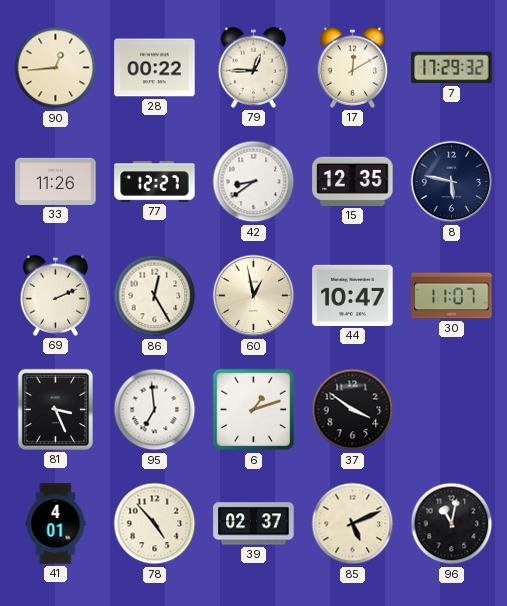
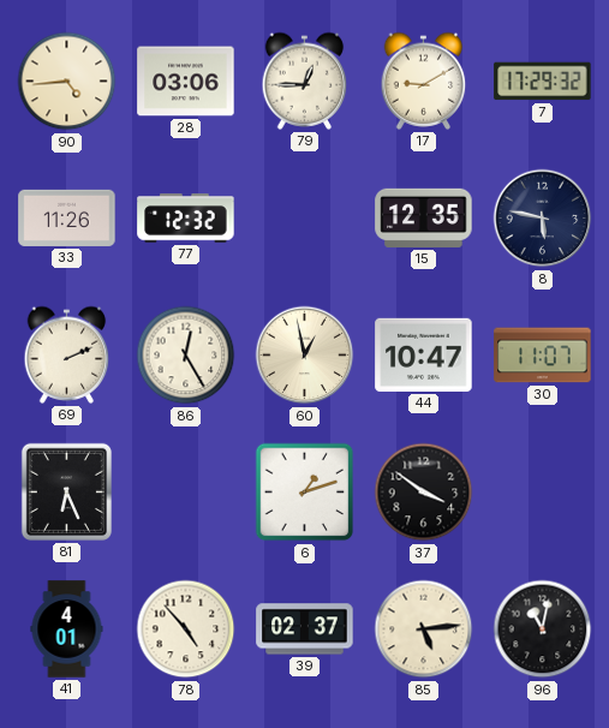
90: 12:44 -> 4:44 (67, 82)
28: 00:22 -> 03:06 (186, 82)
17: 12:10 -> 9:10 (424, 80)
77: 12:27 -> 12:32 (186, 219)
42: 8:39 -> none (254, 182)
81: 3:26 -> 6:26 (66, 491)
95: 6:59 -> none (155, 410)
85: 5:11 -> 5:14 (424, 629)
